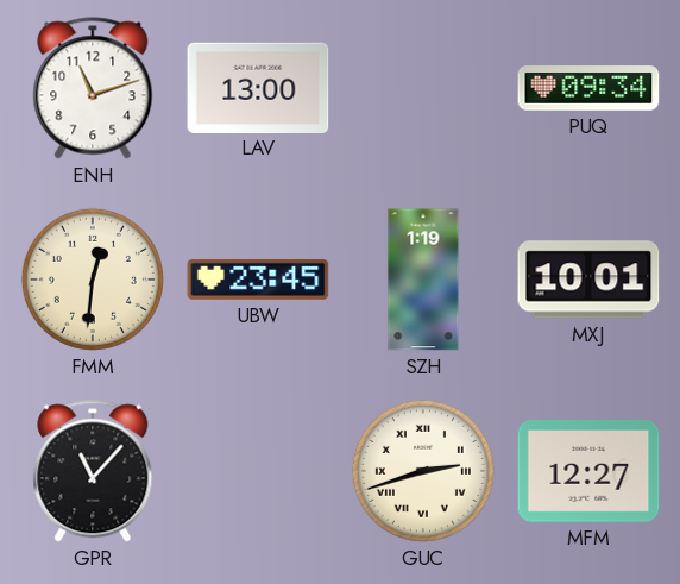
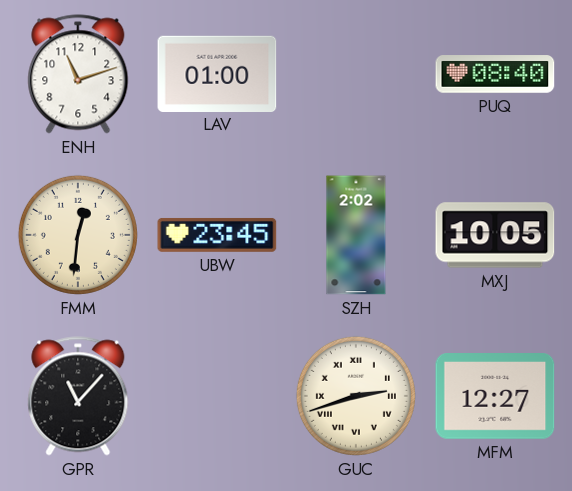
LAV: 13:00 -> 01:00 (217, 73)
PUQ: 09:34 -> 08:40 (495, 74)
SZH: 1:19 -> 2:02 (356, 235)
MXJ: 10:01 -> 10:05 (495, 235)
